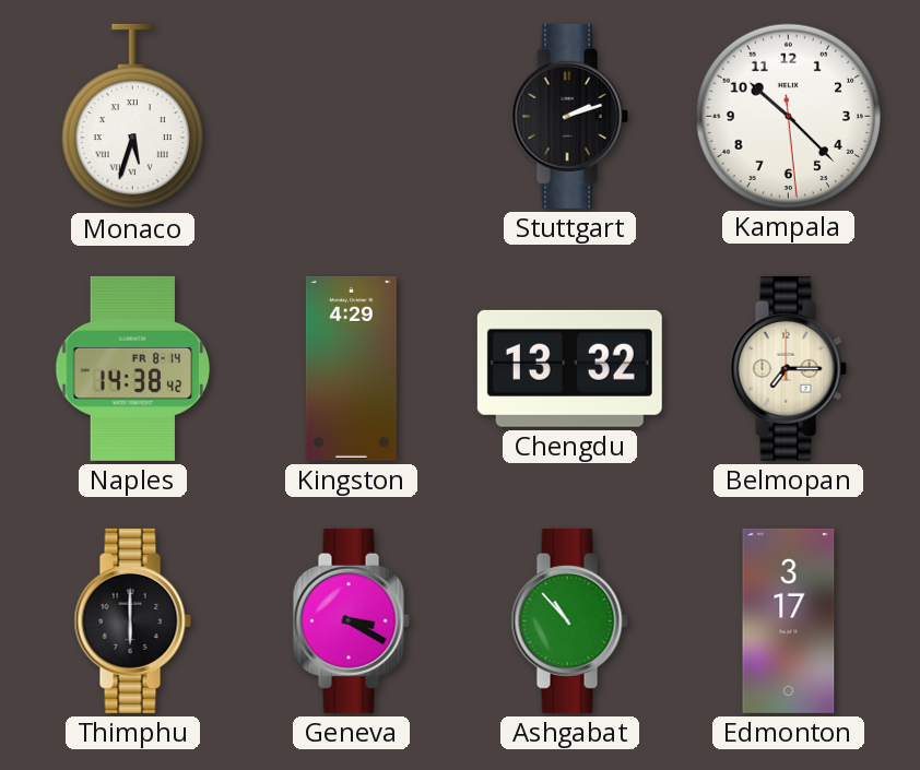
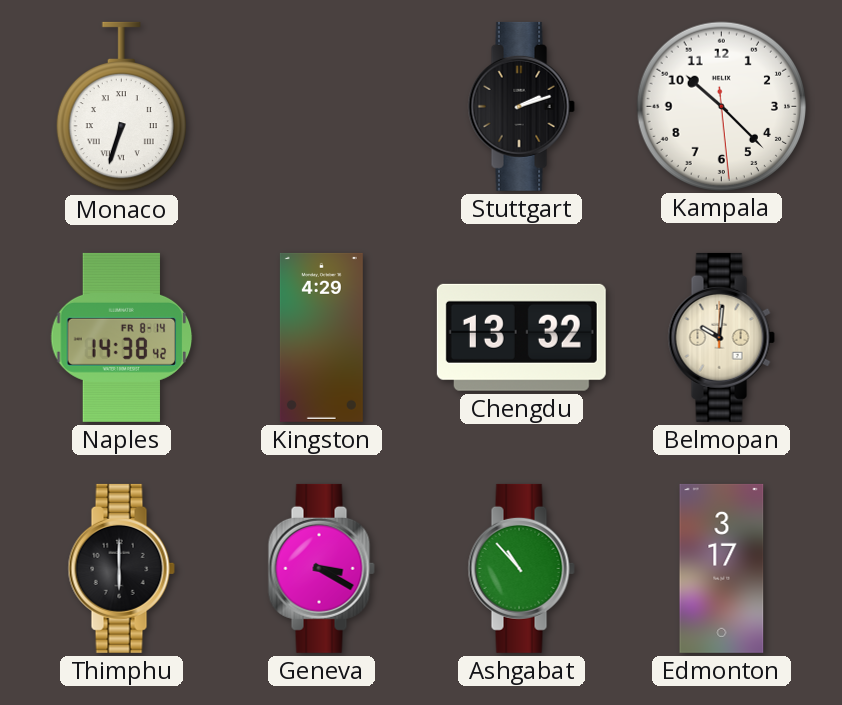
Monaco: 5:33 -> 6:33 (121, 107)
Belmopan: 7:15 -> 10:01 (721, 337)
